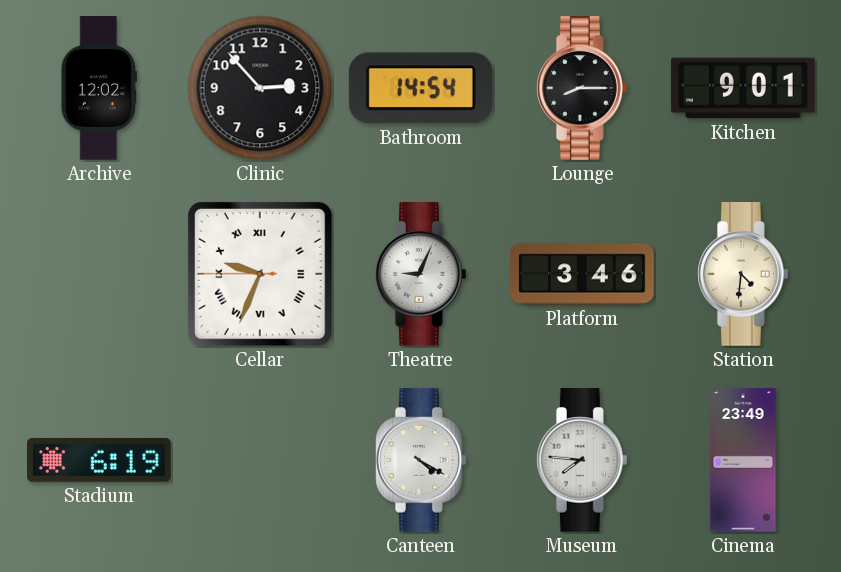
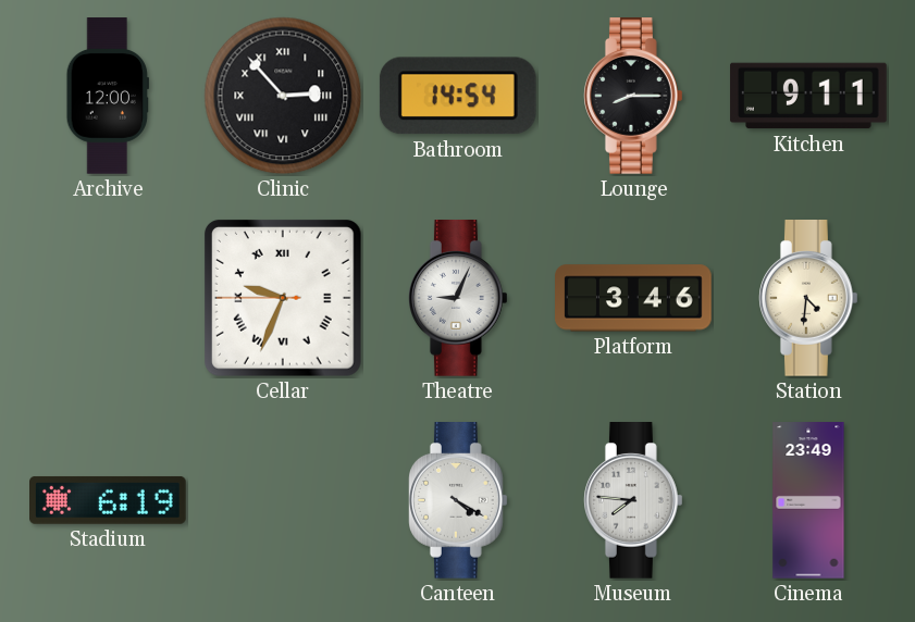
Archive: 12:02 -> 12:00 (108, 96)
Clinic numerals: Arabic -> Roman (283, 96)
Kitchen: 9:01 -> 9:11 (808, 96)
